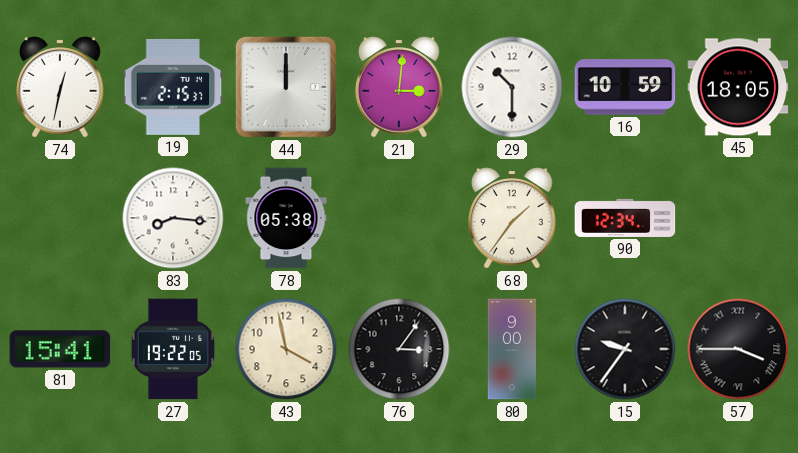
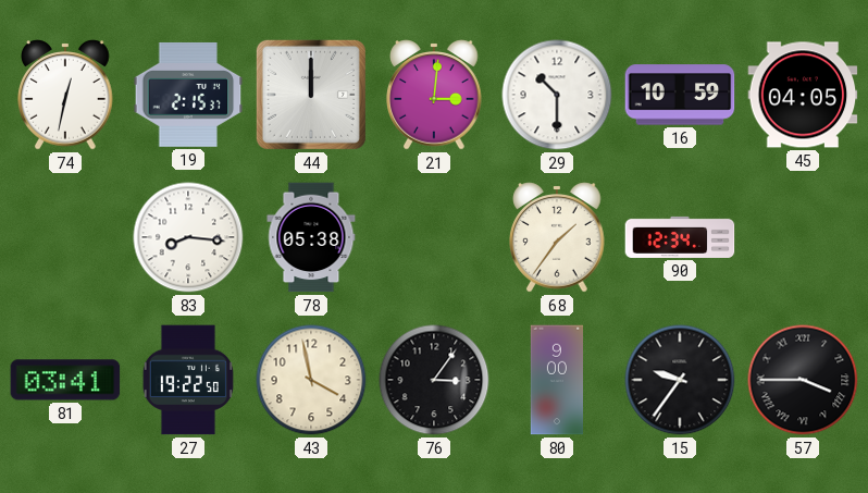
45: 18:05 -> 04:05 (803, 95)
81: 15:41 -> 03:41 (65, 380)
27: 19:22:05 -> 19:22:50 (188, 380)
